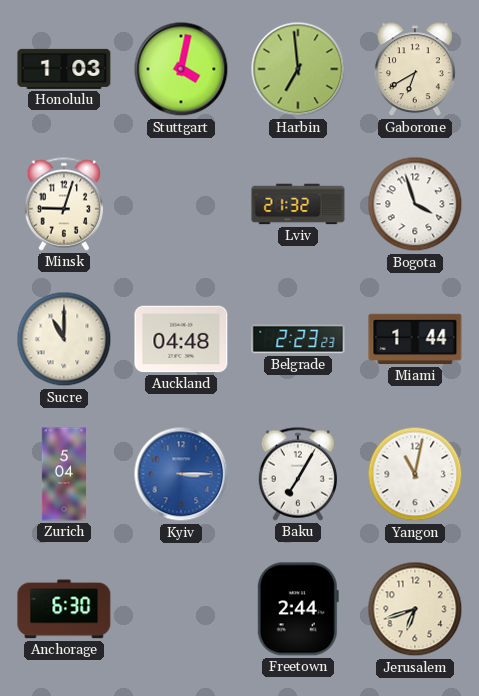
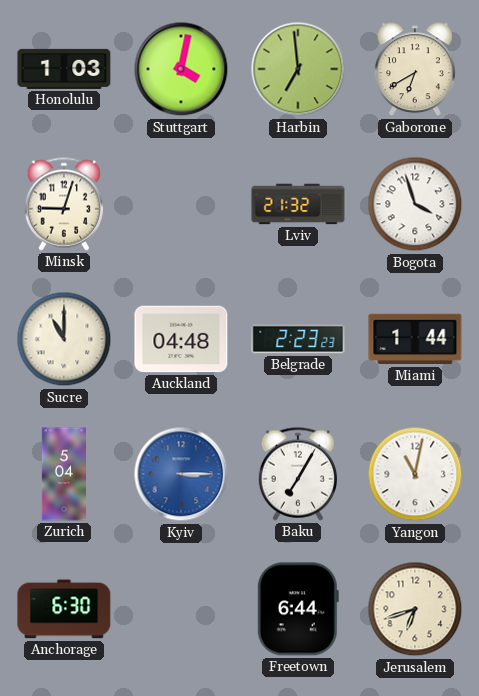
Freetown: 2:44 -> 6:44 (298, 609)
